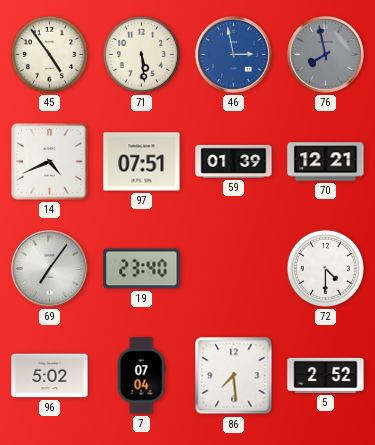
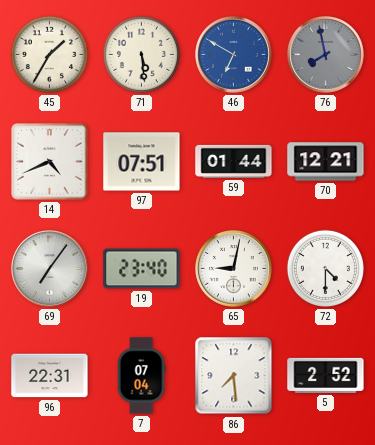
45: 4:54 -> 1:35 (49, 54)
46: 2:58 -> 6:50 (234, 55)
59: 01:39 -> 01:44 (234, 161)
65: none -> 9:02 (234, 269)
96: 5:02 -> 22:31 (50, 376)
